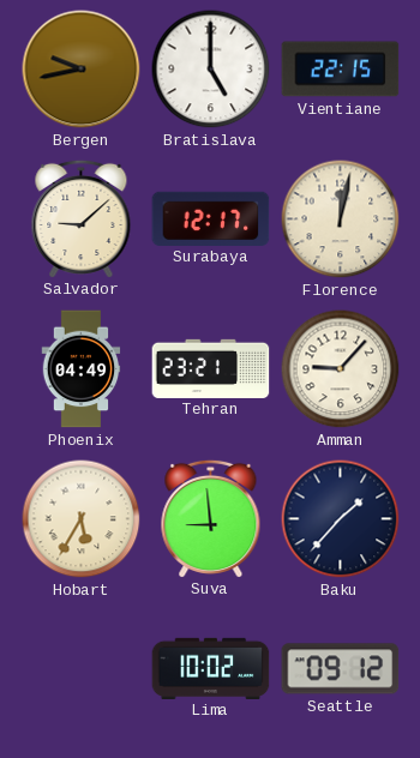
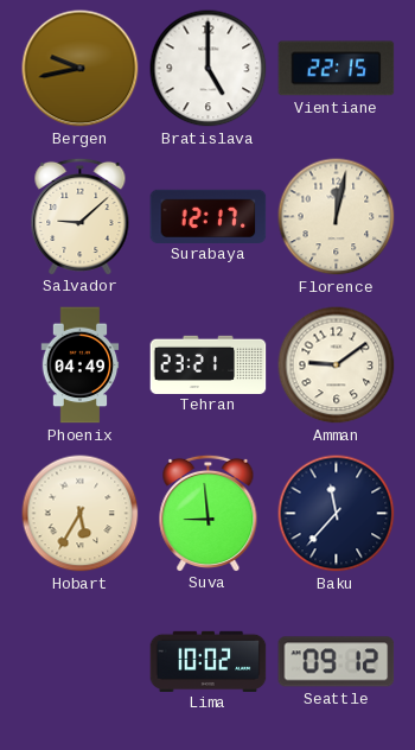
Amman: 9:07 -> 9:09 (337, 366)
Baku: 1:37 -> 11:37 (337, 514)
